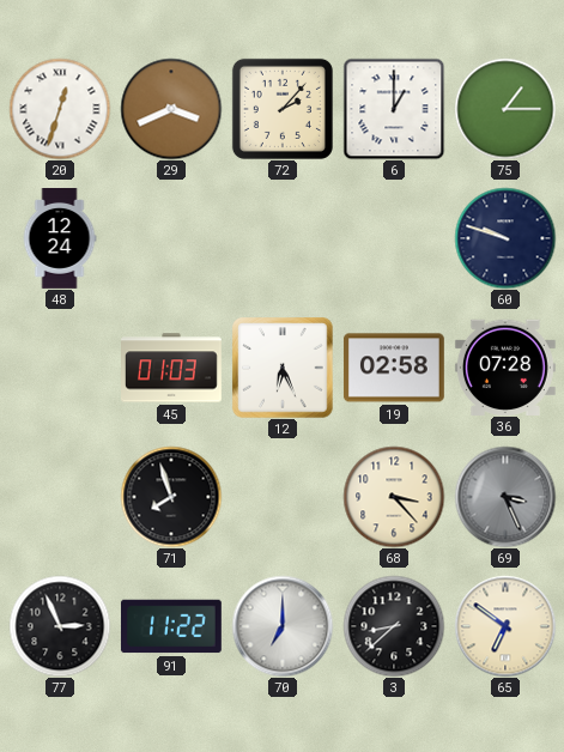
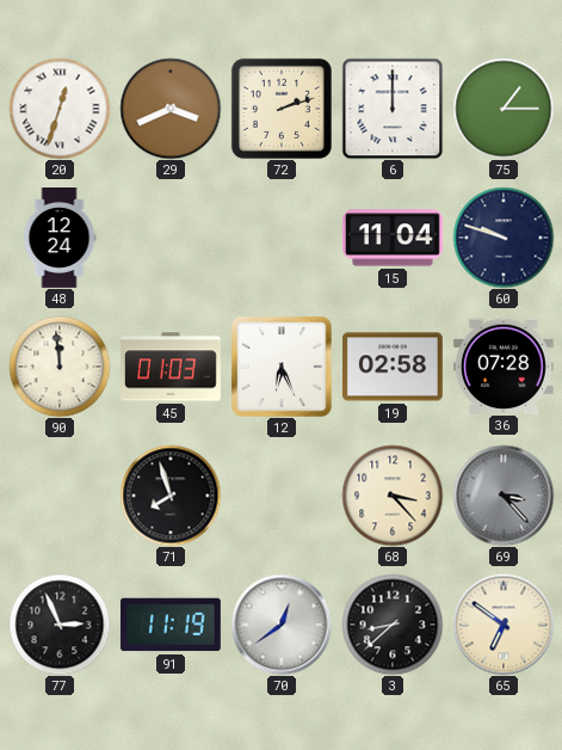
72: 2:07 -> 2:12 (282, 109)
6: 1:00 -> 12:00 (393, 109)
15: none -> 11:04 (393, 238)
90: none -> 11:59 (60, 367)
69: 3:26 -> 3:23 (504, 496)
91: 11:22 -> 11:19 (171, 625)
70: 7:00 -> 12:39 (282, 625)
